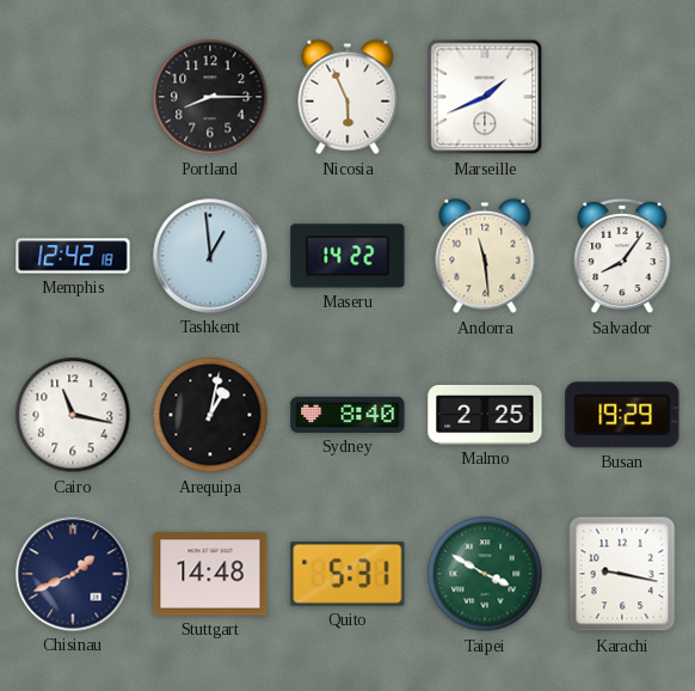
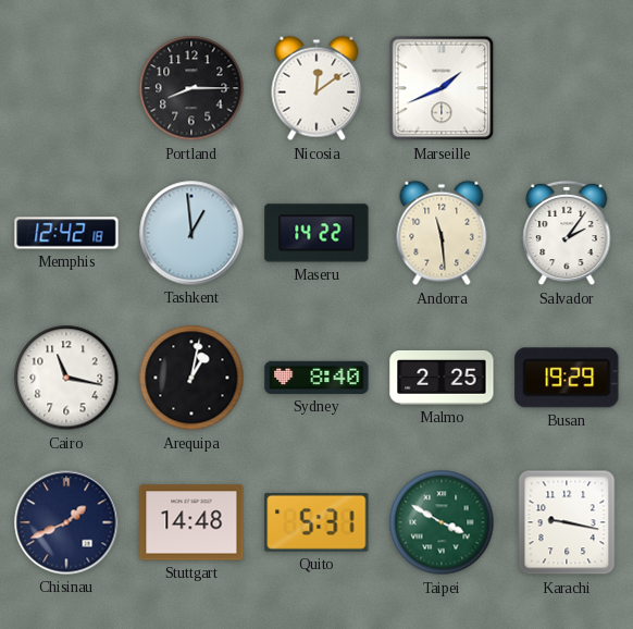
Nicosia: 5:56 -> 12:09 (316, 88)
Salvador: 8:06 -> 2:06 (567, 233)
